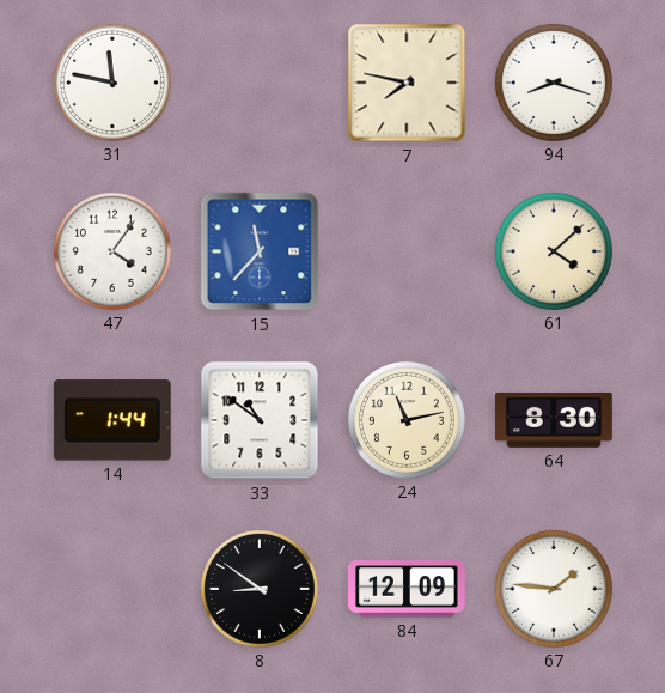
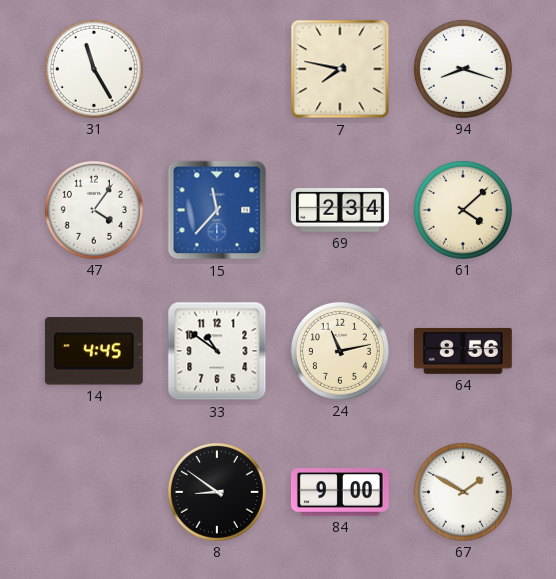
31: 11:47 -> 11:25 (94, 69)
69: none -> 2:34 (341, 210)
14: 1:44 -> 4:45 (94, 351)
64: 8:30 -> 8:56 (463, 351)
84: 12:09 -> 9:00 (340, 492)
67: 1:46 -> 1:50 (463, 492)
